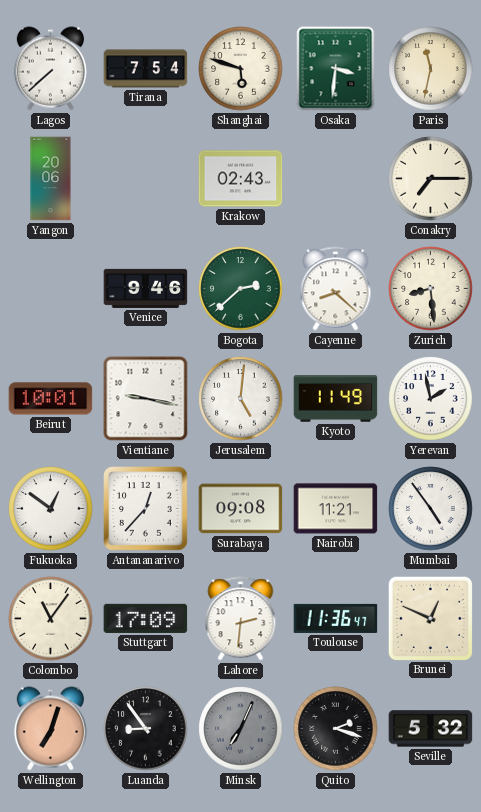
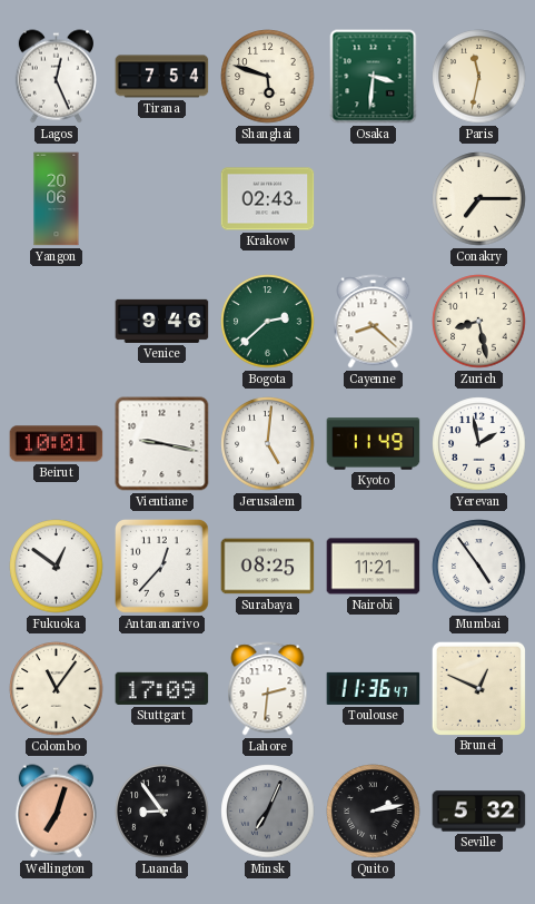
Lagos: 7:38 -> 12:26 (56, 77)
Zurich: 8:29 -> 8:28 (479, 322)
Surabaya: 09:08 -> 08:25 (268, 567)
Quito: 2:18 -> 2:13 (374, 812)
